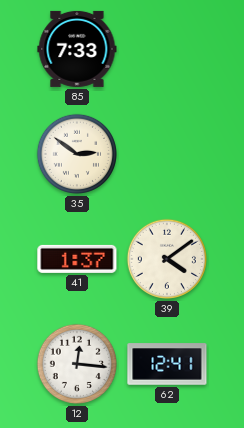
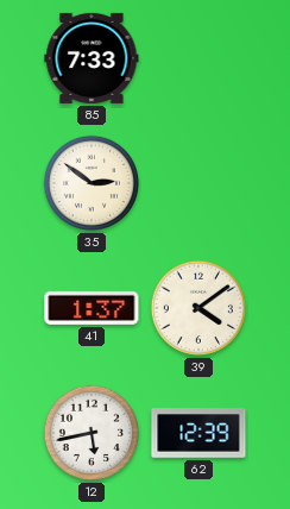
12: 12:16 -> 5:43 (92, 433)
62: 12:41 -> 12:39 (198, 433)
